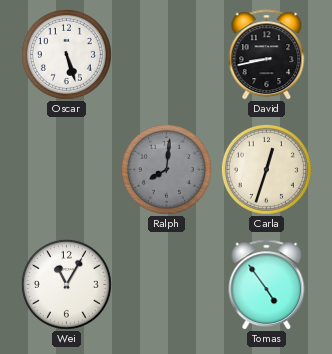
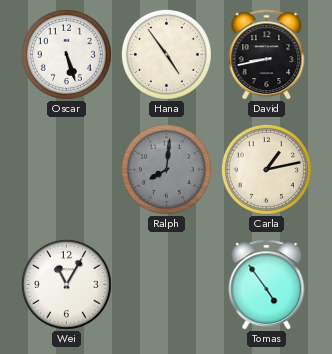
Hana: none -> 4:54 (166, 54)
Carla: 12:33 -> 1:13 (266, 169)
